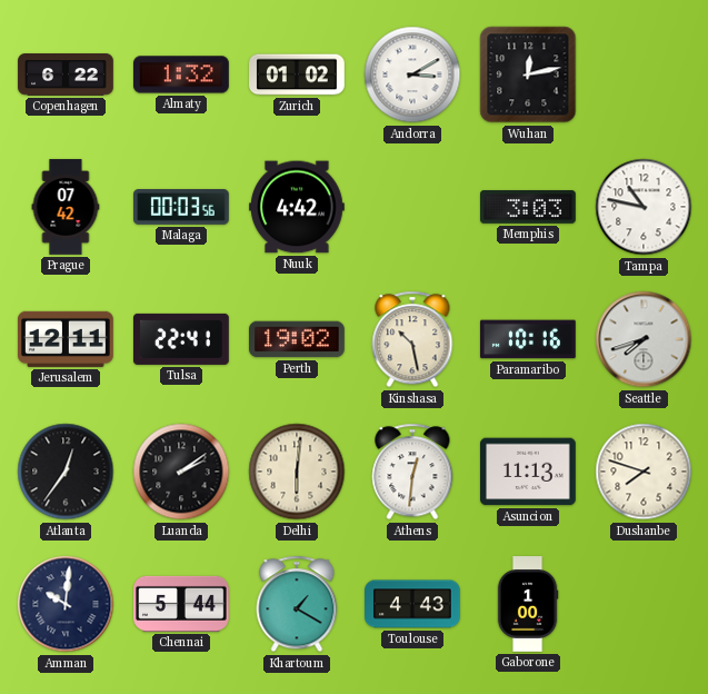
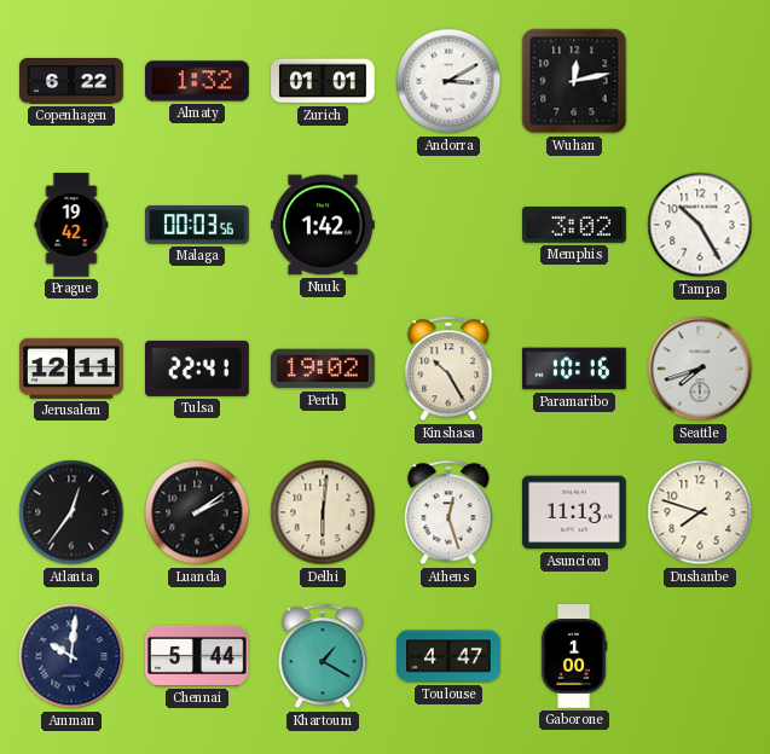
Zurich: 01:02 -> 01:01 (324, 81)
Prague: 07:42 -> 19:42 (71, 225)
Nuuk: 4:42 -> 1:42 (324, 225)
Memphis: 3:03 -> 3:02 (575, 226)
Tampa: 10:47 -> 10:25 (700, 225)
Kinshasa: 10:28 -> 10:25 (448, 369)
Athens: 12:31 -> 12:27 (448, 512)
Toulouse: 4:43 -> 4:47 (450, 656)
